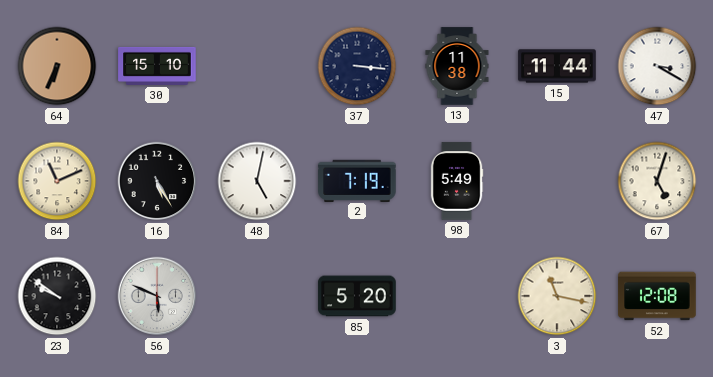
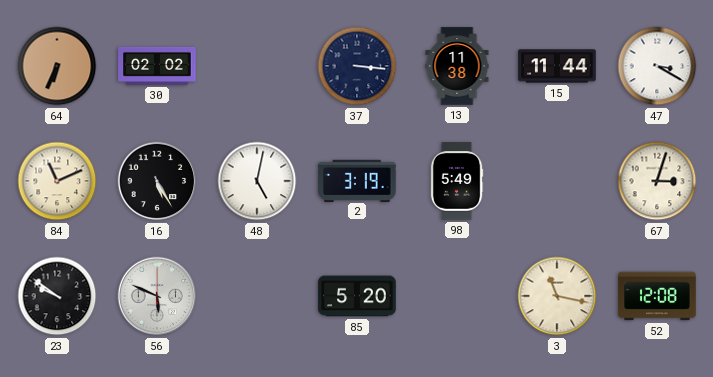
30: 15:10 -> 02:02 (157, 66)
2: 7:19 -> 3:19 (357, 180)
67: 5:03 -> 3:03 (657, 181)
